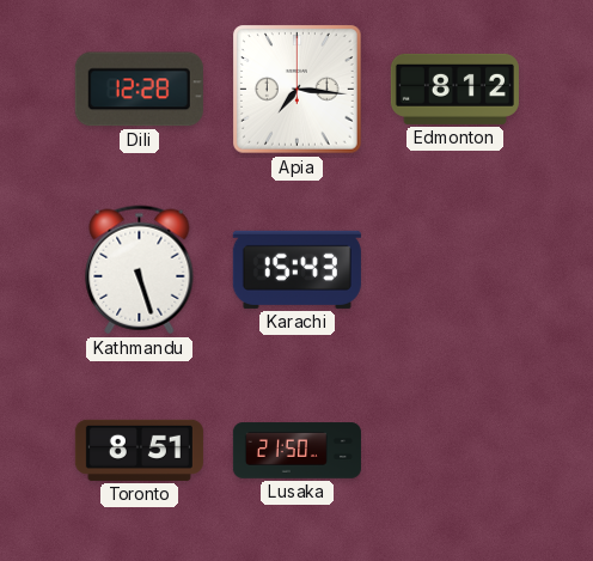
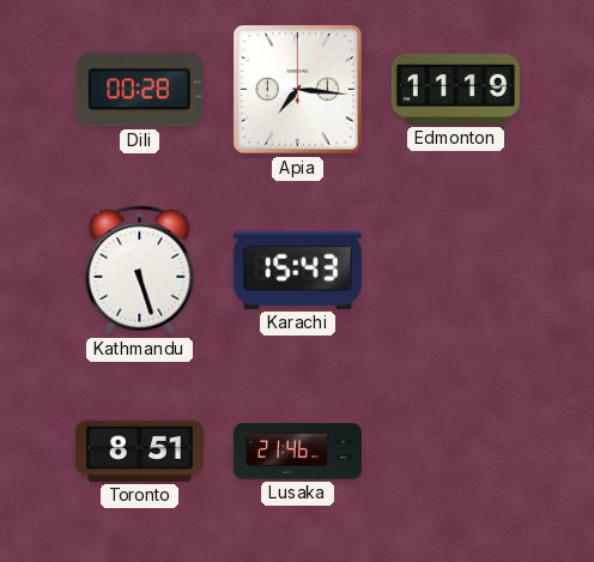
Dili: 12:28 -> 00:28 (139, 90)
Edmonton: 8:12 -> 11:19 (455, 89)
Lusaka: 21:50 -> 21:46 (297, 452)
